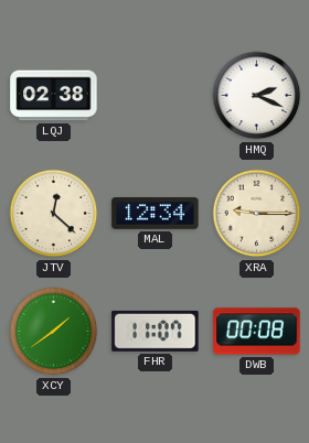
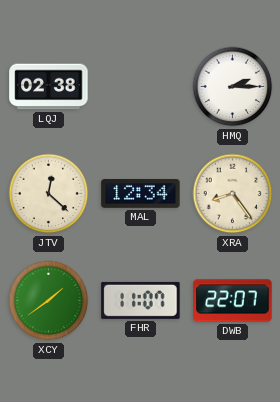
HMQ: 2:19 -> 2:15 (233, 87)
XRA: 9:15 -> 8:24 (233, 194)
DWB: 00:08 -> 22:07 (233, 301)
